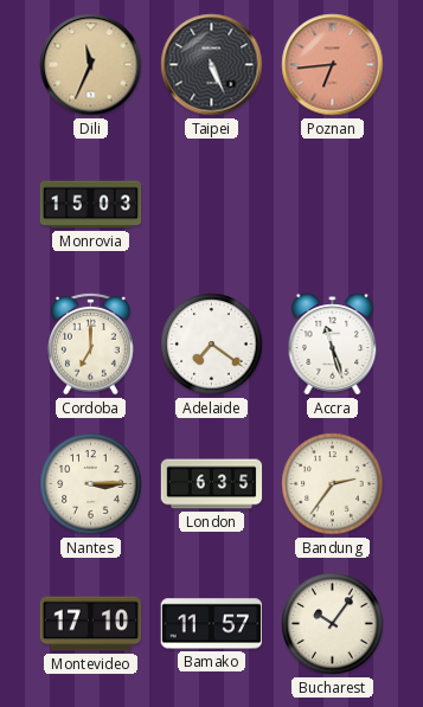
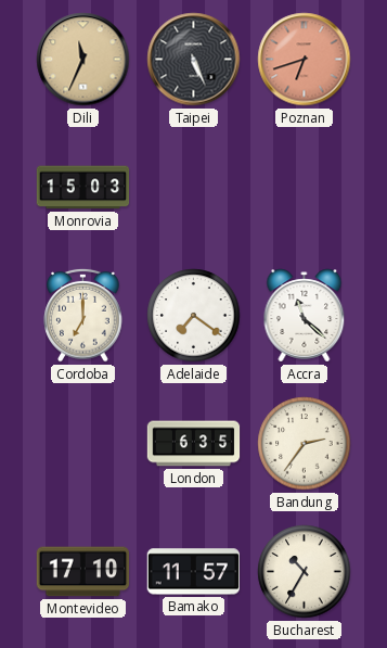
Poznan: 6:44 -> 6:42 (305, 60)
Accra: 11:27 -> 11:22 (305, 316)
Nantes: 3:15 -> none (91, 484)
Bucharest: 10:06 -> 10:35 (305, 572)
